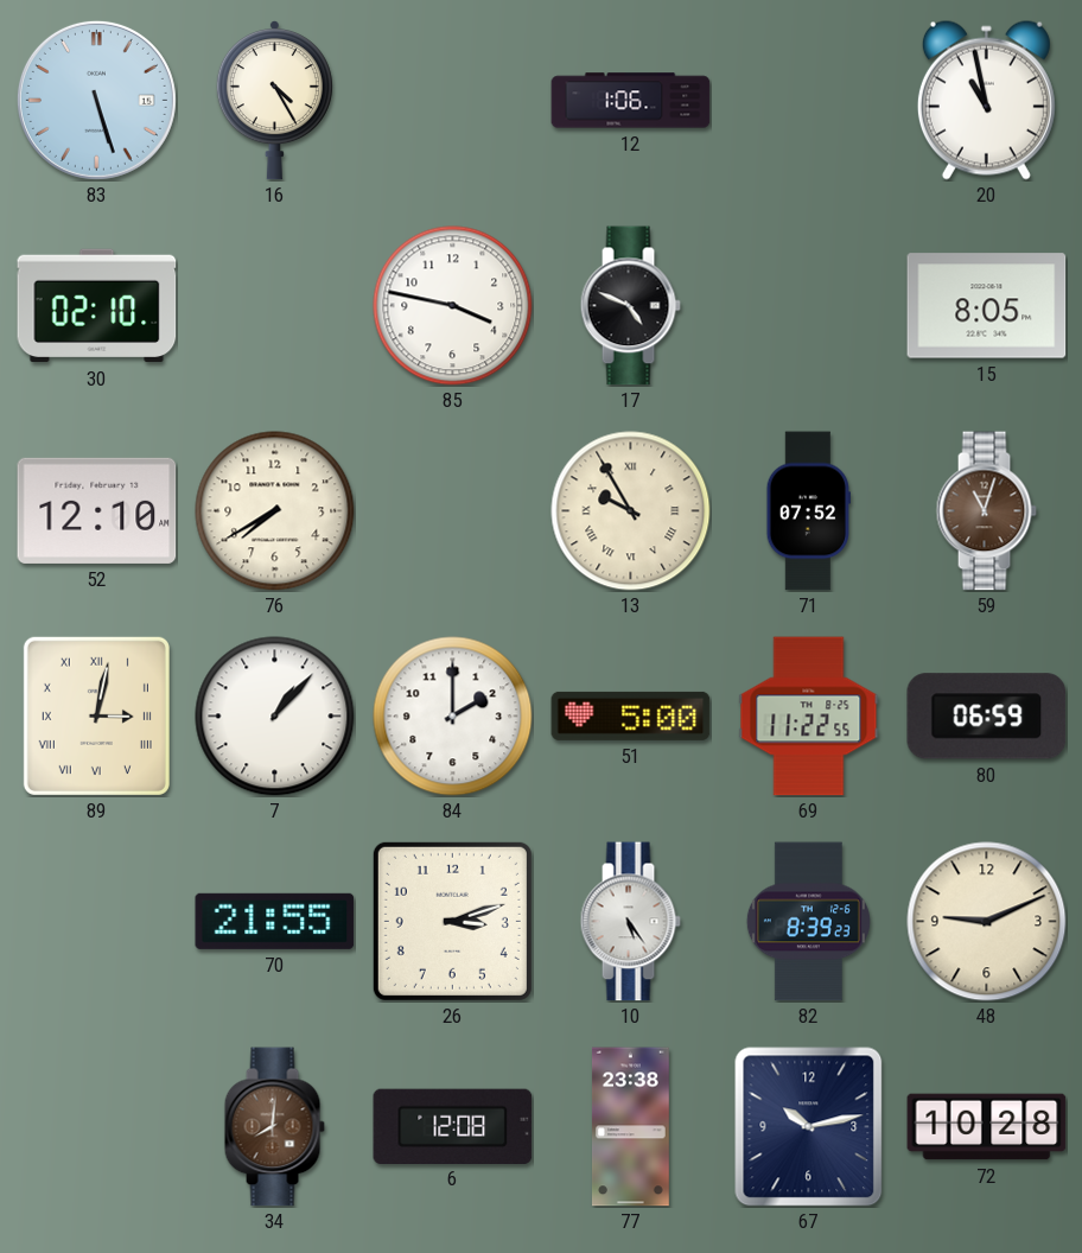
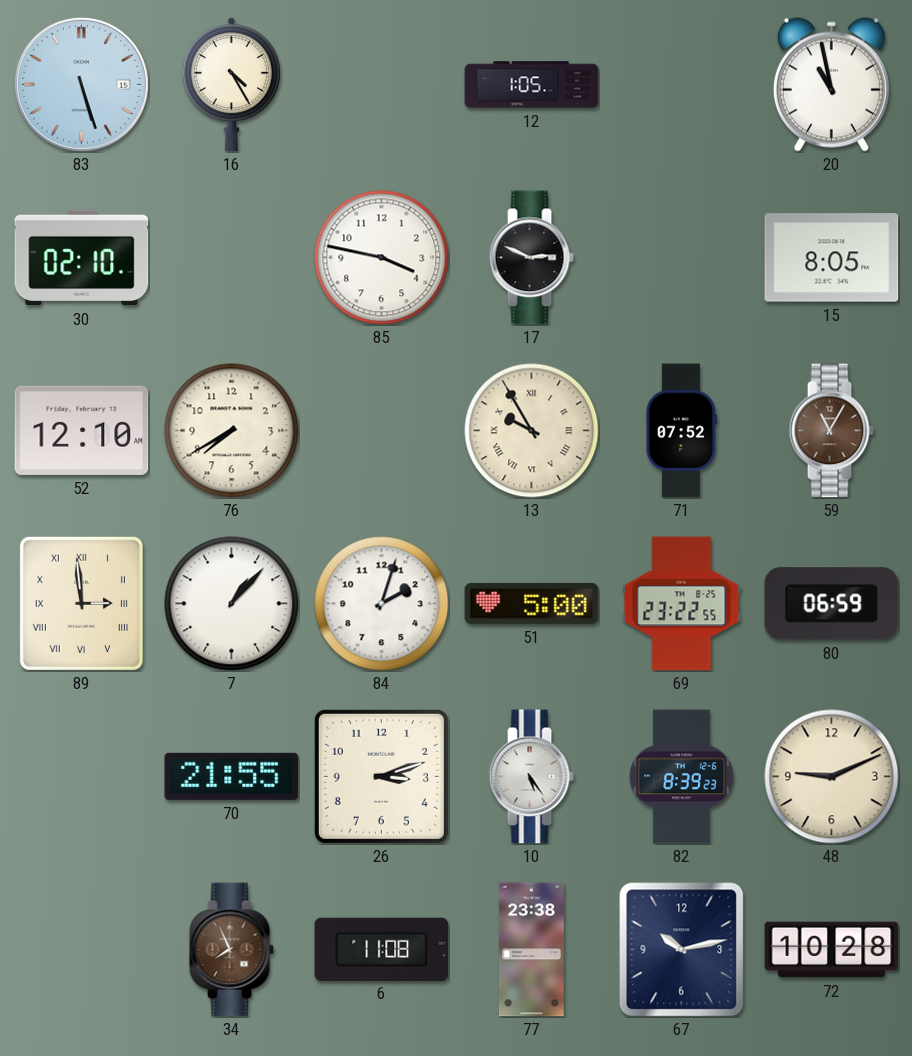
12: 1:06 -> 1:05 (532, 85)
17: 4:49 -> 2:49 (531, 258)
59: 11:03 -> 11:05 (831, 431)
89: 3:02 -> 2:59 (81, 603)
84: 2:00 -> 2:03 (382, 604)
69: 11:22 -> 23:22 (682, 604)
34: 8:01 -> 7:56 (231, 950)
6: 12:08 -> 11:08 (382, 949)
